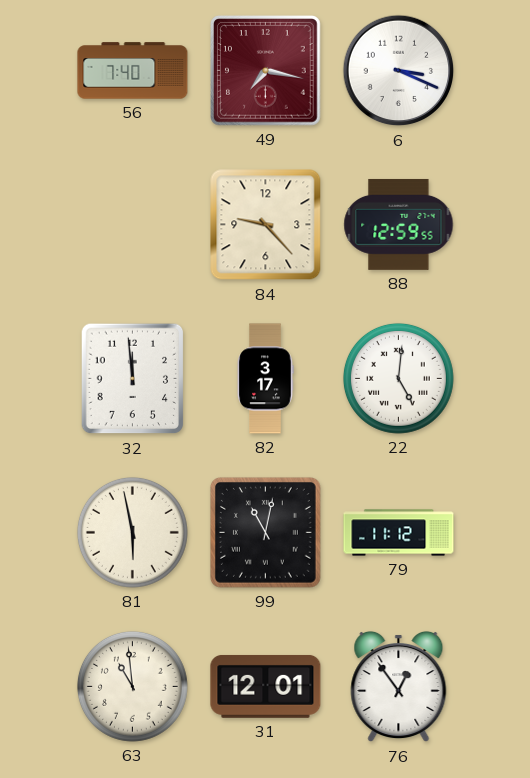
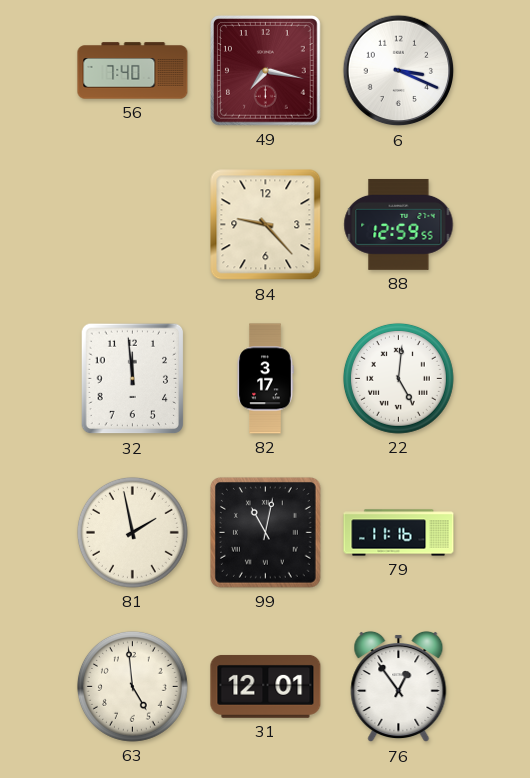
81: 5:58 -> 1:58 (132, 532)
79: 11:12 -> 11:16 (399, 533)
63: 10:59 -> 4:59 (132, 686)
